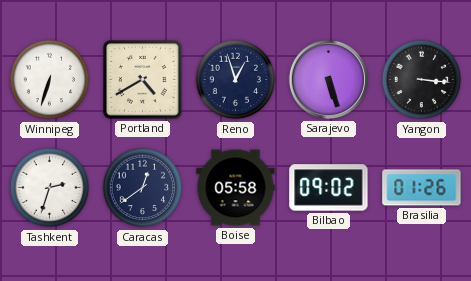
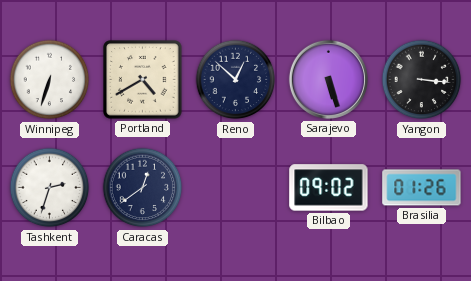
Reno: 12:57 -> 12:52 (236, 80)
Boise: 05:58 -> none (236, 188)
